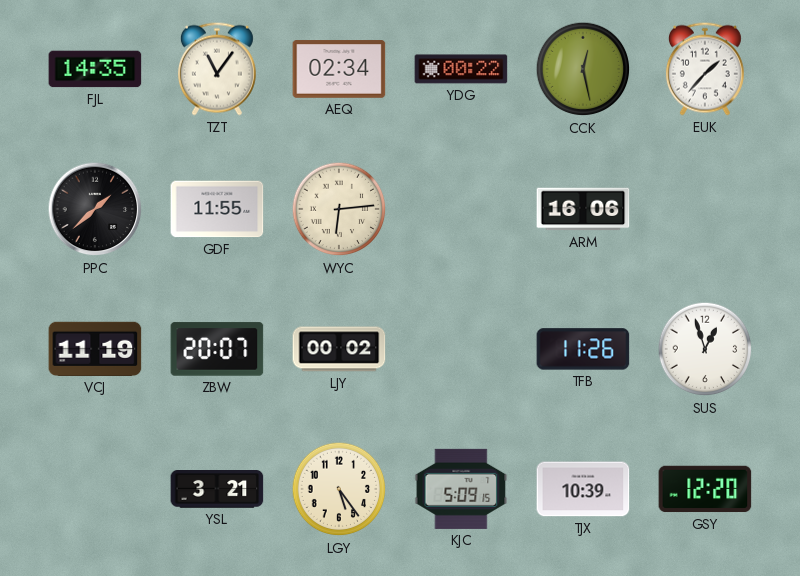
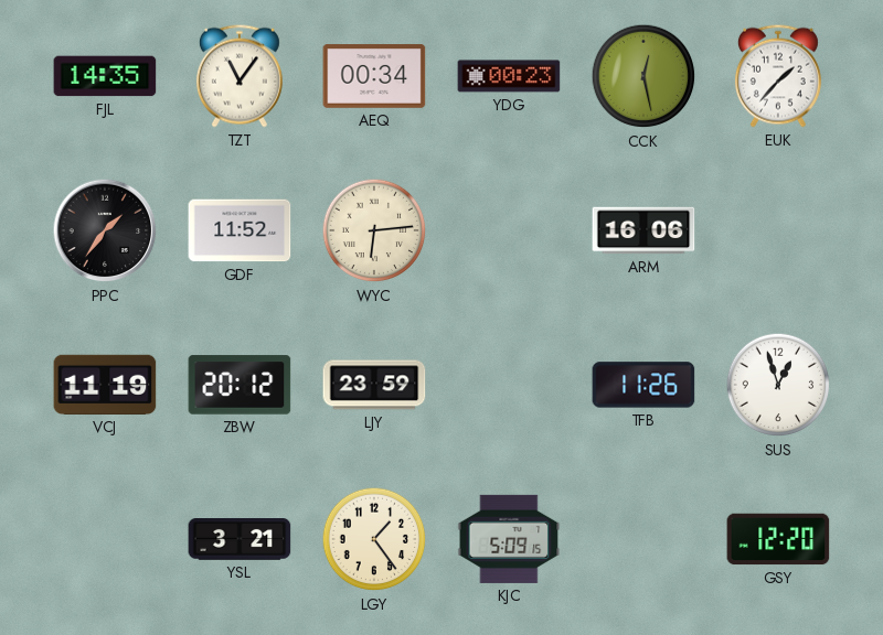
AEQ: 02:34 -> 00:34 (374, 76)
YDG: 00:22 -> 00:23 (509, 76)
PPC: 1:38 -> 1:36 (105, 230)
GDF: 11:55 -> 11:52 (240, 230)
ZBW: 20:07 -> 20:12 (240, 385)
LJY: 00:02 -> 23:59 (374, 385)
LGY: 5:24 -> 1:24 (374, 539)
TJX: 10:39 -> none (583, 489)
